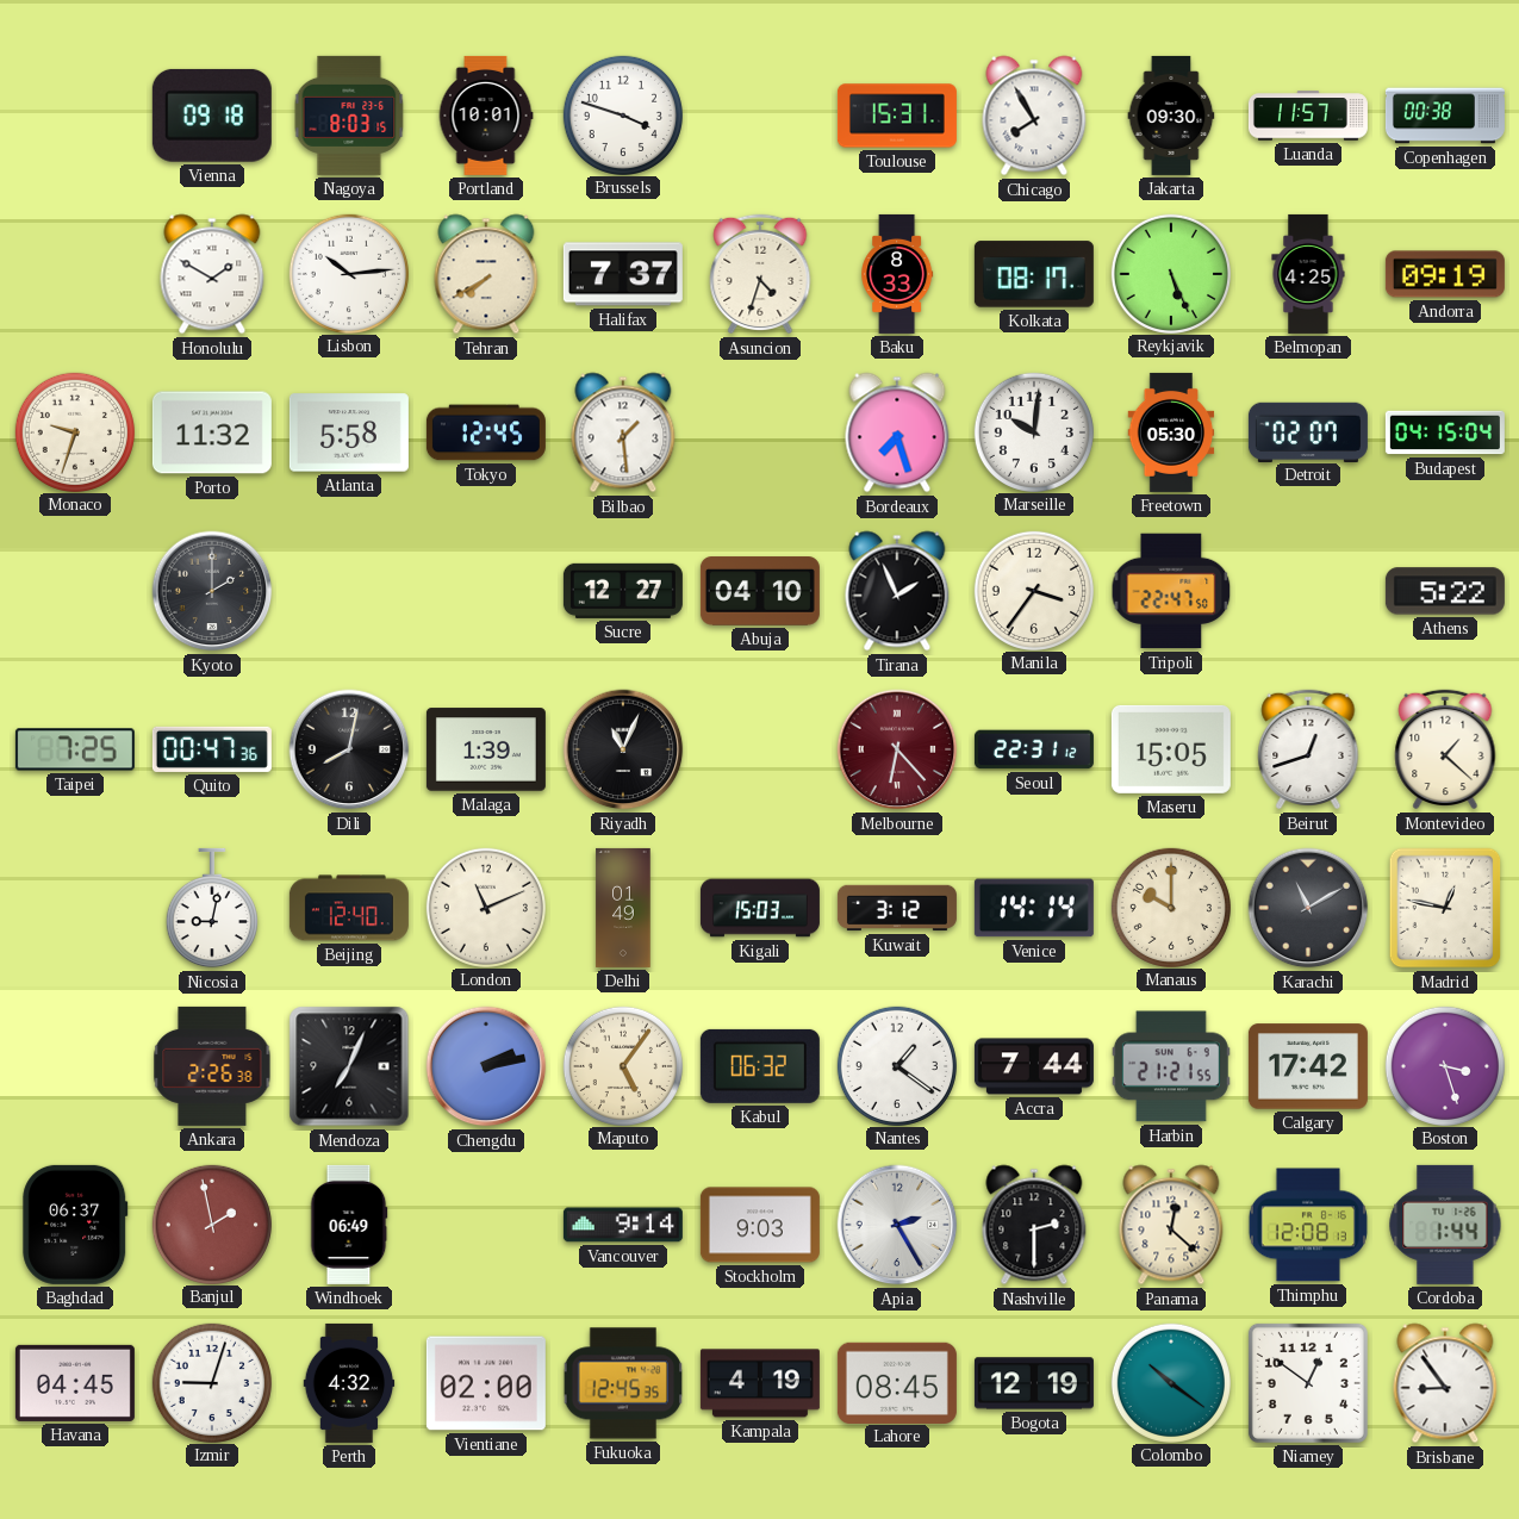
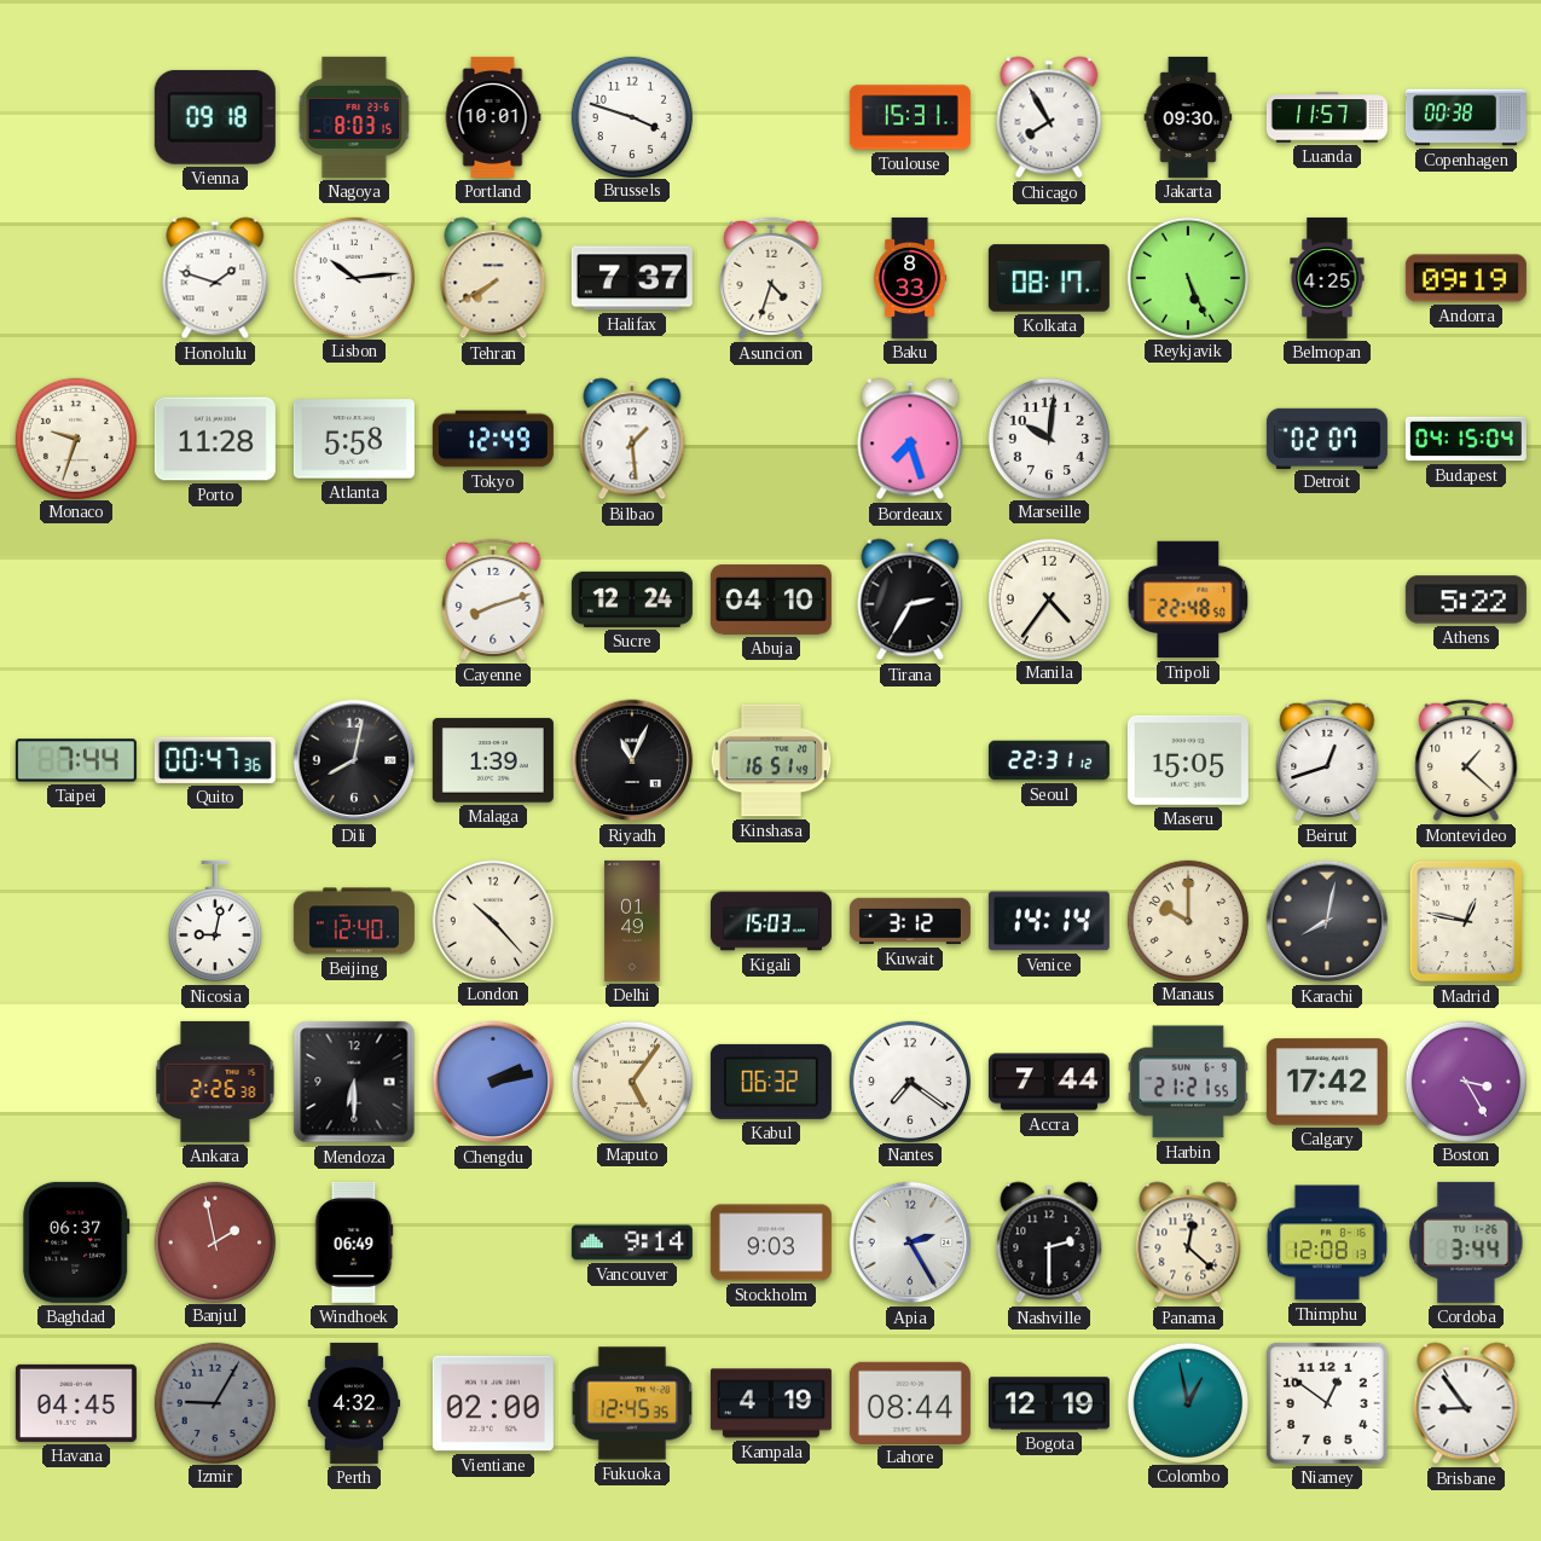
Honolulu: 1:50 -> 1:48 (215, 278)
Porto: 11:32 -> 11:28 (215, 439)
Tokyo: 12:45 -> 12:49 (493, 439)
Freetown: 05:30 -> none (1171, 432)
Kyoto: 2:00 -> none (212, 591)
Cayenne: none -> 8:12 (493, 599)
Sucre: 12:27 -> 12:24 (632, 599)
Tirana: 1:56 -> 2:35 (910, 599)
Manila: 3:36 -> 4:36 (1048, 598)
Tripoli: 22:47 -> 22:48 (1188, 599)
Taipei: 7:25 -> 7:44 (76, 760)
Kinshasa: none -> 16:51 (771, 760)
Melbourne: 6:23 -> none (897, 749)
London: 11:11 -> 10:23 (492, 920)
Karachi: 11:10 -> 8:02 (1327, 921)
Mendoza: 7:04 -> 6:30 (354, 1082)
Nantes: 1:21 -> 7:21 (909, 1081)
Boston: 3:27 -> 3:25 (1465, 1081)
Cordoba: 1:44 -> 3:44 (1466, 1242)
Izmir: 9:03 -> 9:05 (214, 1402)
Izmir dial: white -> grey (214, 1402)
Lahore: 08:45 -> 08:44 (910, 1402)
Colombo: 10:21 -> 12:58 (1187, 1402)
